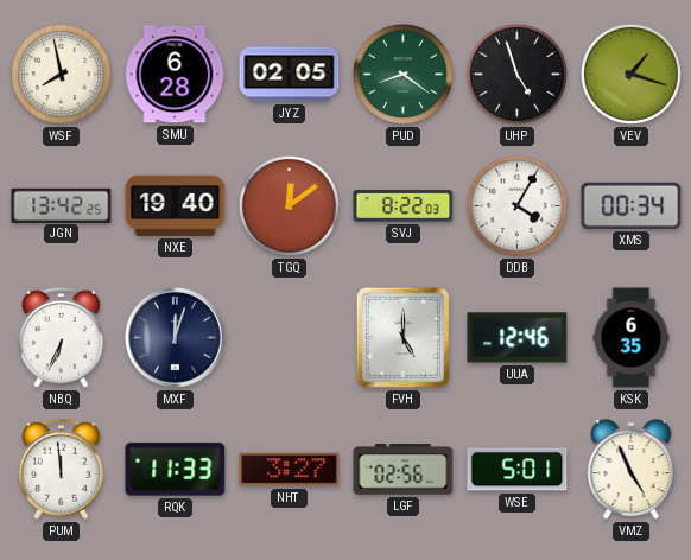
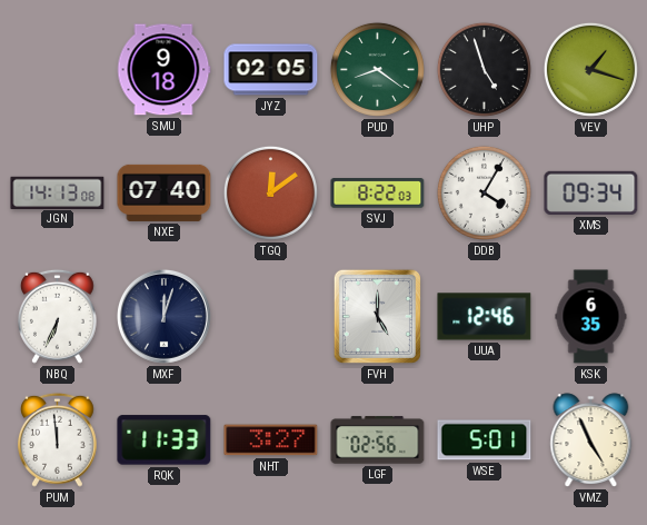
WSF: 7:58 -> none (61, 74)
SMU: 6:28 -> 9:18 (163, 70)
JGN: 13:42 -> 14:13 (58, 192)
NXE: 19:40 -> 07:40 (165, 192)
XMS: 00:34 -> 09:34 (591, 192)
